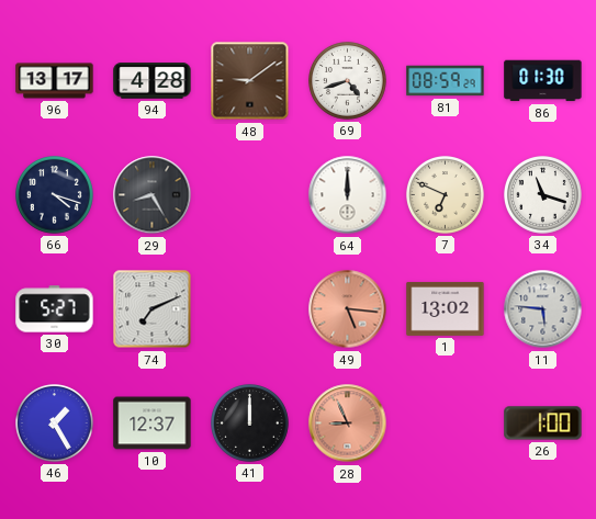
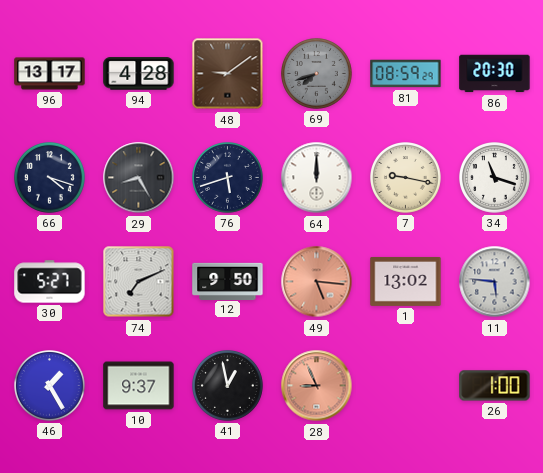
69: 4:42 -> 7:42 (317, 74)
69 dial: white -> grey (317, 74)
86: 01:30 -> 20:30 (495, 74)
76: none -> 5:42 (228, 178)
7: 6:49 -> 9:17 (406, 178)
12: none -> 9:50 (228, 281)
10: 12:37 -> 9:37 (139, 386)
41: 12:00 -> 12:58 (228, 386)
